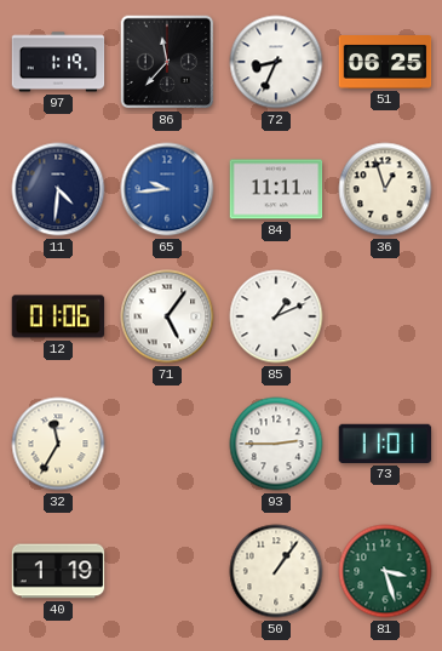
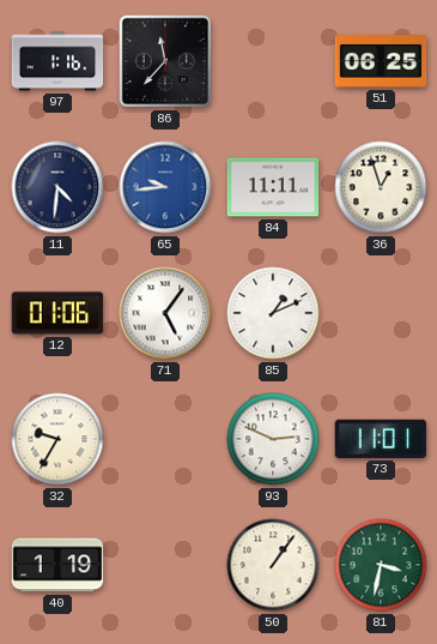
97: 1:19 -> 1:16 (57, 61)
72: 8:34 -> none (276, 62)
32: 11:35 -> 9:35 (57, 439)
93: 2:45 -> 2:49 (273, 439)
81: 3:27 -> 3:32 (381, 565)
